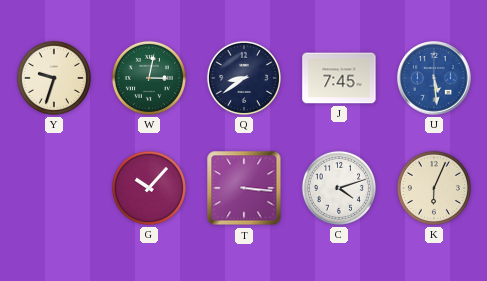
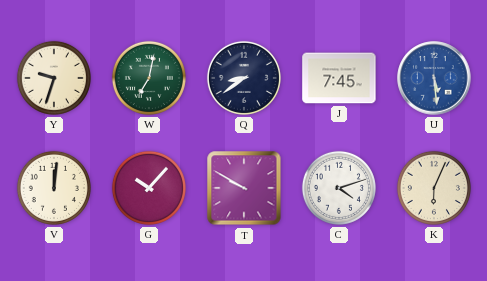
W: 3:02 -> 7:02 (149, 78)
V: none -> 12:01 (54, 188)
T: 3:16 -> 9:50 (244, 188)
